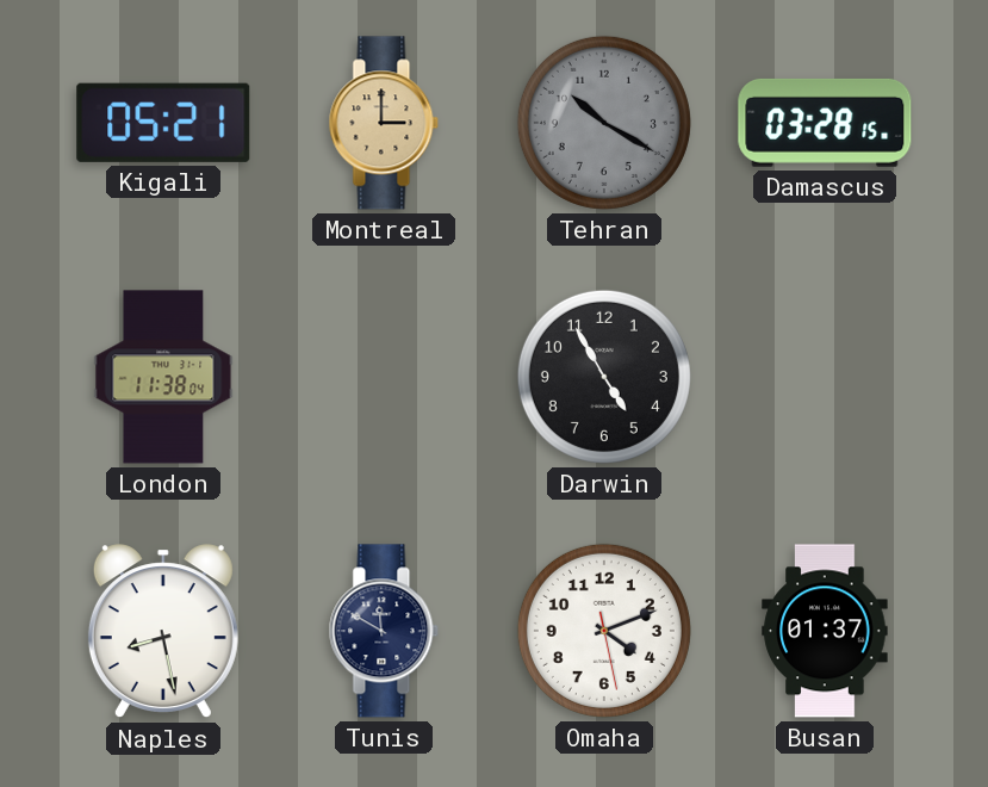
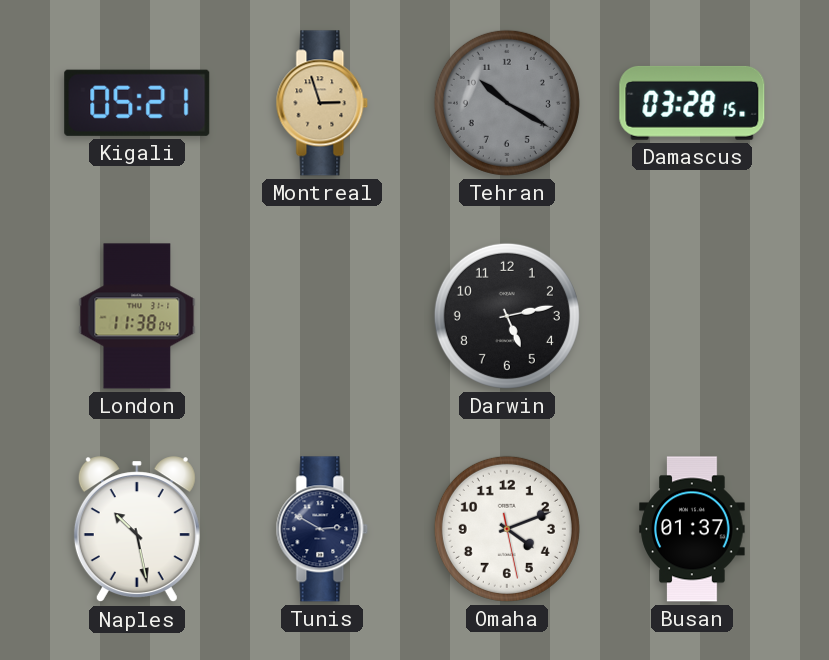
Montreal: 3:00 -> 2:57 (322, 103)
Darwin: 4:55 -> 5:13 (507, 316)
Naples: 8:28 -> 10:28 (137, 530)
Tunis: 11:50 -> 2:50 (322, 529)
